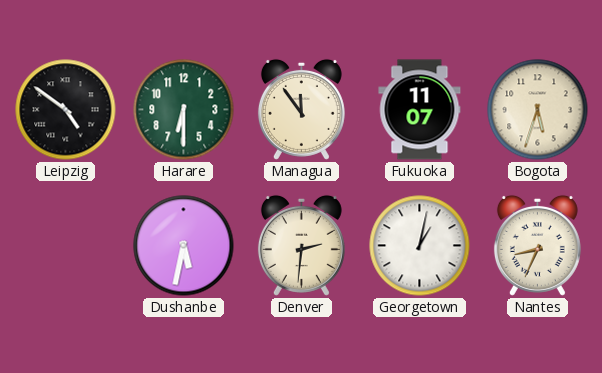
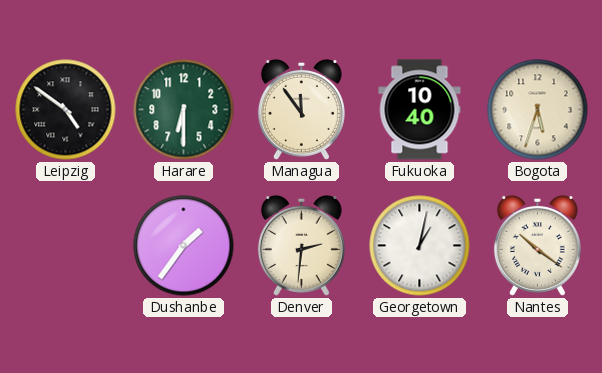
Fukuoka: 11:07 -> 10:40 (420, 110)
Dushanbe: 5:32 -> 1:36 (184, 246)
Nantes: 8:34 -> 10:21 (537, 245)
